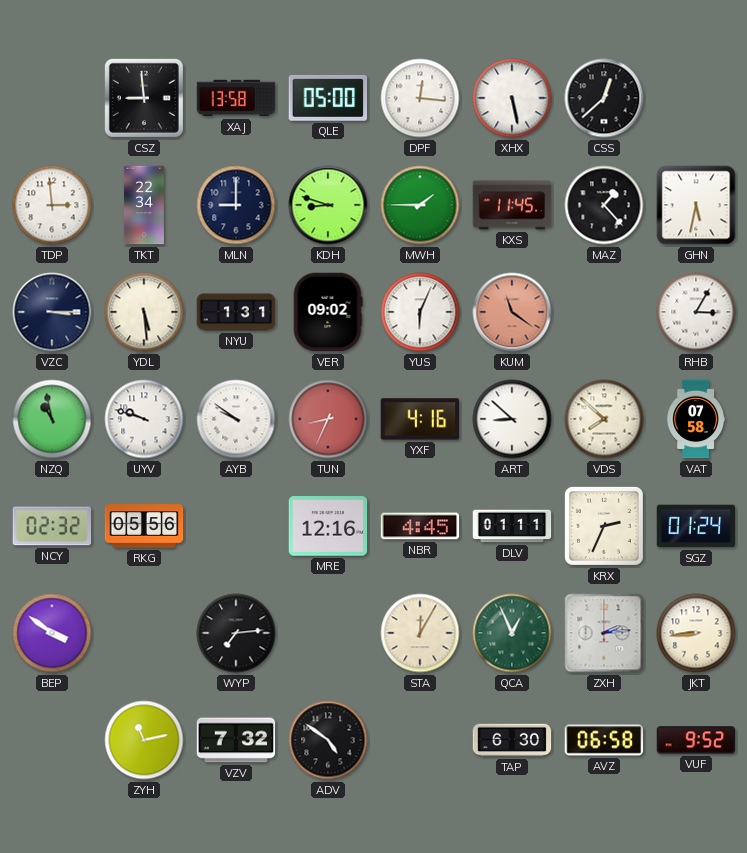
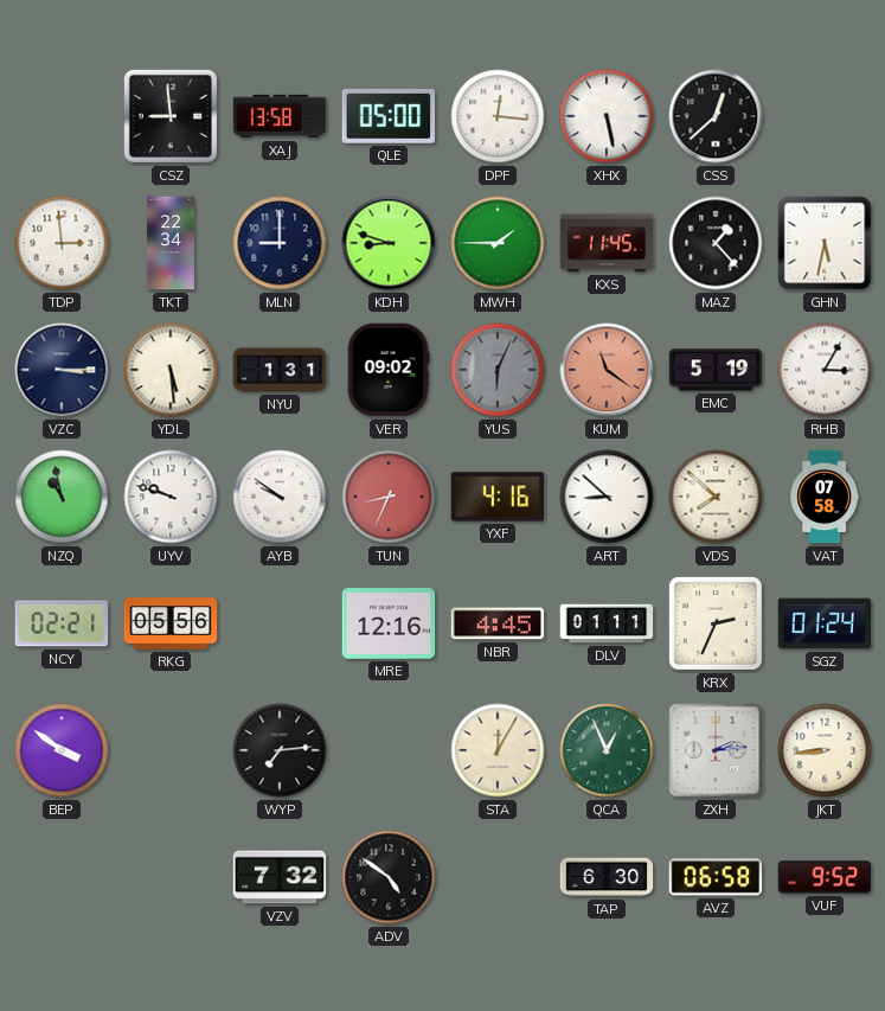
YUS dial: white -> grey (498, 370)
EMC: none -> 5:19 (716, 370)
NCY: 02:32 -> 02:21 (62, 623)
ZYH: 11:13 -> none (144, 740)
